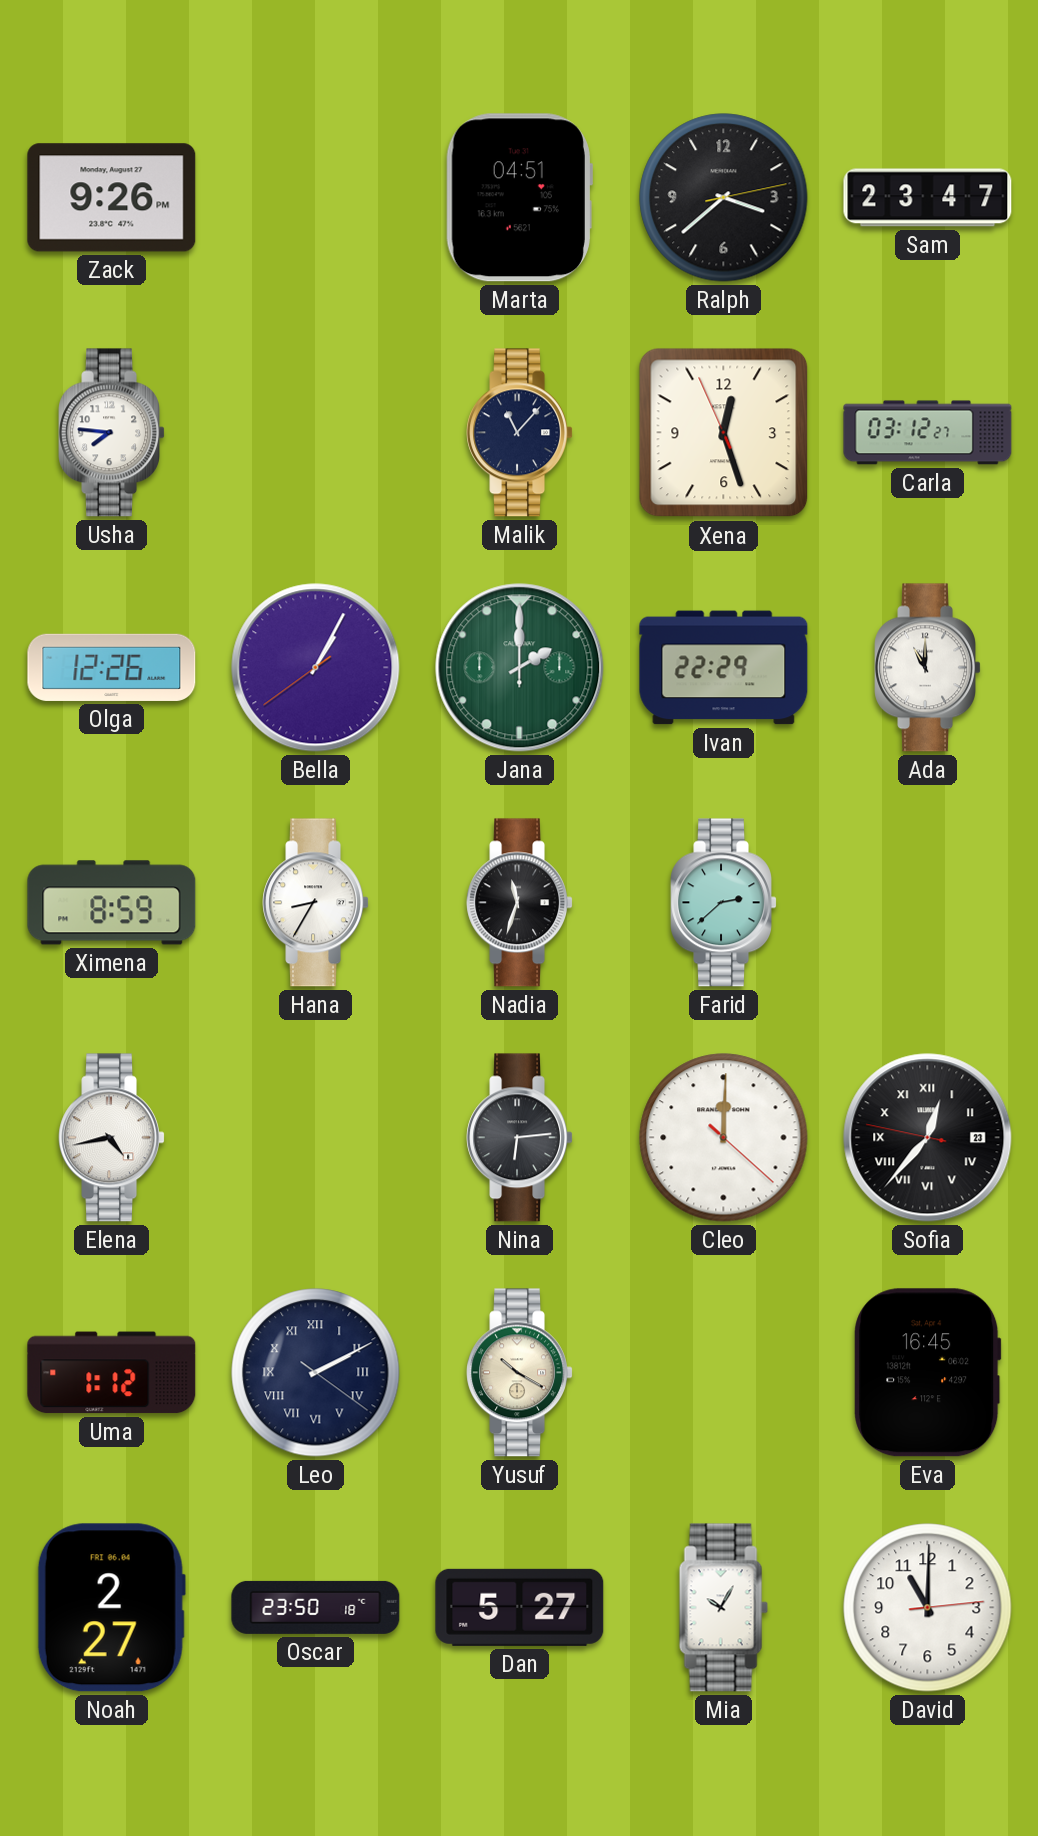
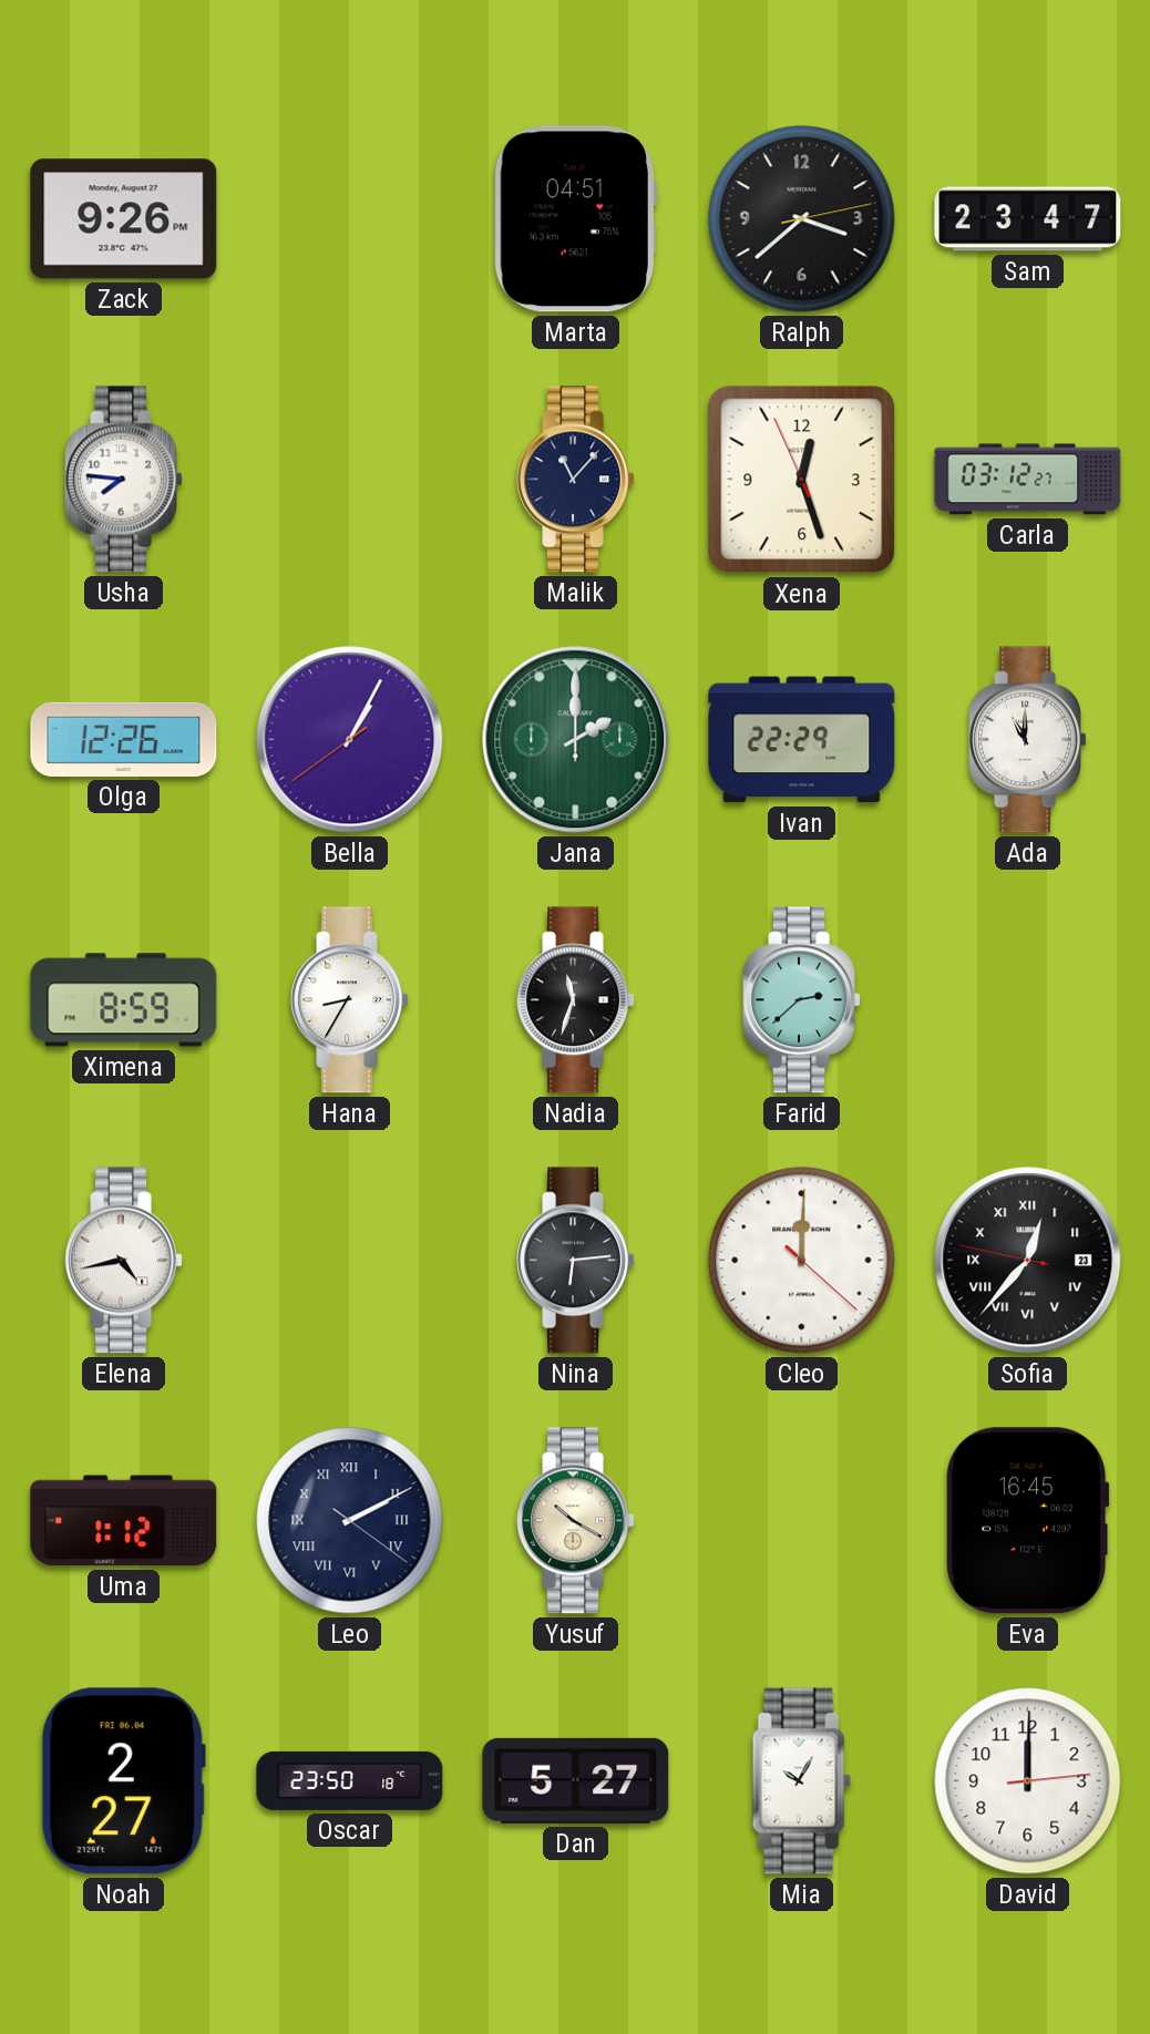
David: 11:00 -> 12:00 (1028, 1781)
